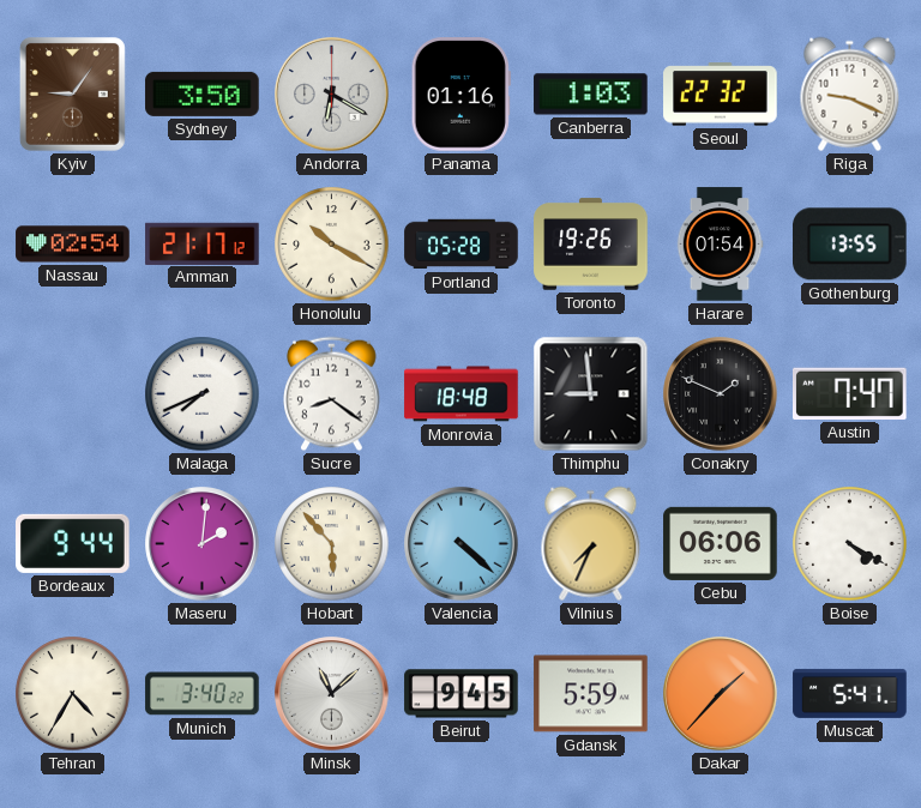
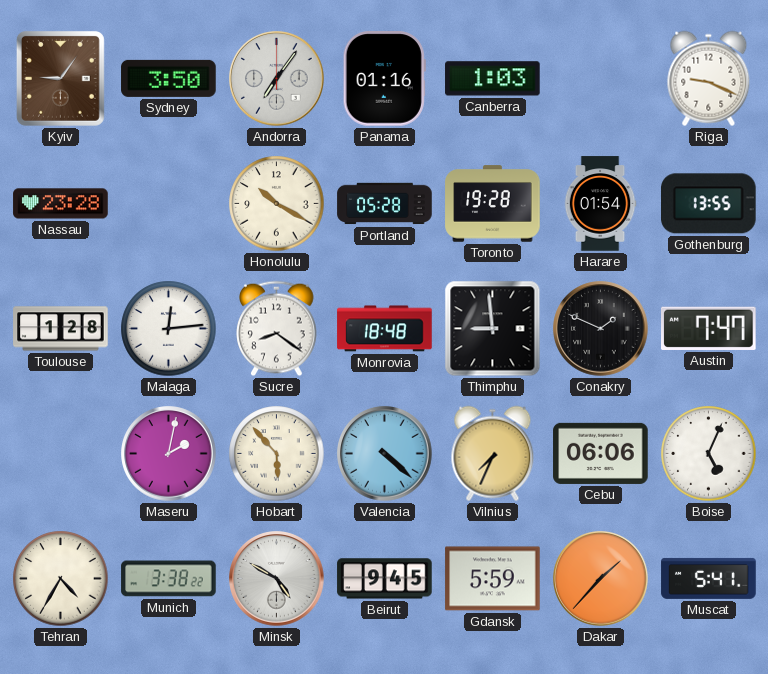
Andorra: 6:20 -> 7:06 (277, 79)
Seoul: 22:32 -> none (721, 95)
Nassau: 02:54 -> 23:28 (61, 204)
Amman: 21:17 -> none (203, 243)
Toronto: 19:26 -> 19:28 (493, 204)
Toulouse: none -> 1:28 (61, 329)
Malaga: 7:41 -> 12:14 (169, 329)
Bordeaux: 9:44 -> none (73, 543)
Maseru: 2:01 -> 2:02 (169, 454)
Boise: 4:20 -> 5:04 (709, 454)
Munich: 3:40 -> 3:38 (169, 579)
Minsk: 11:08 -> 4:50 (277, 579)
